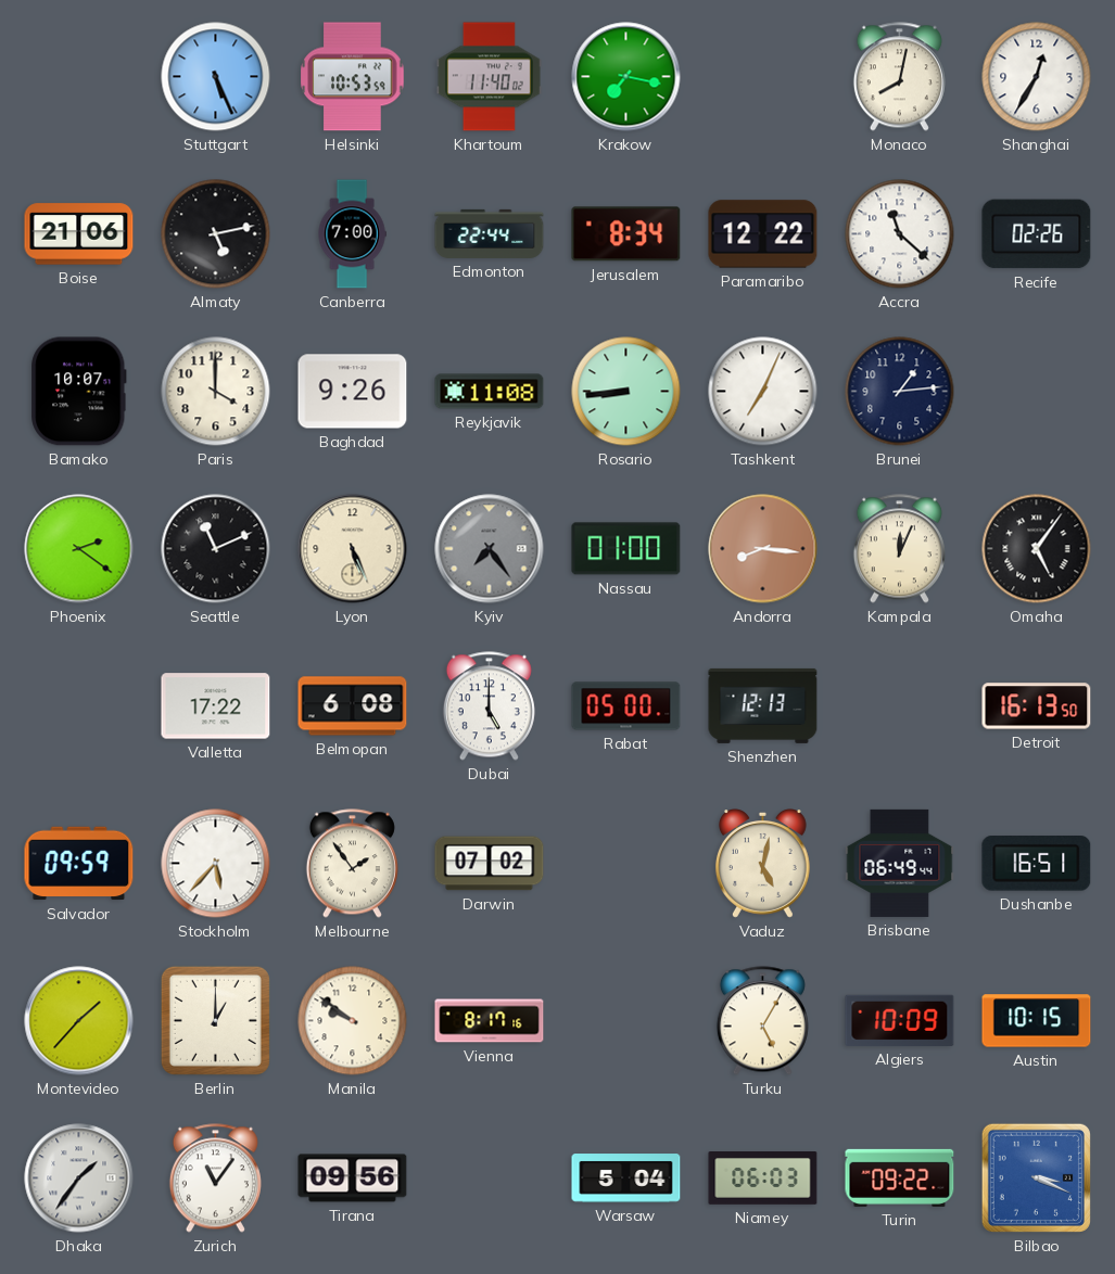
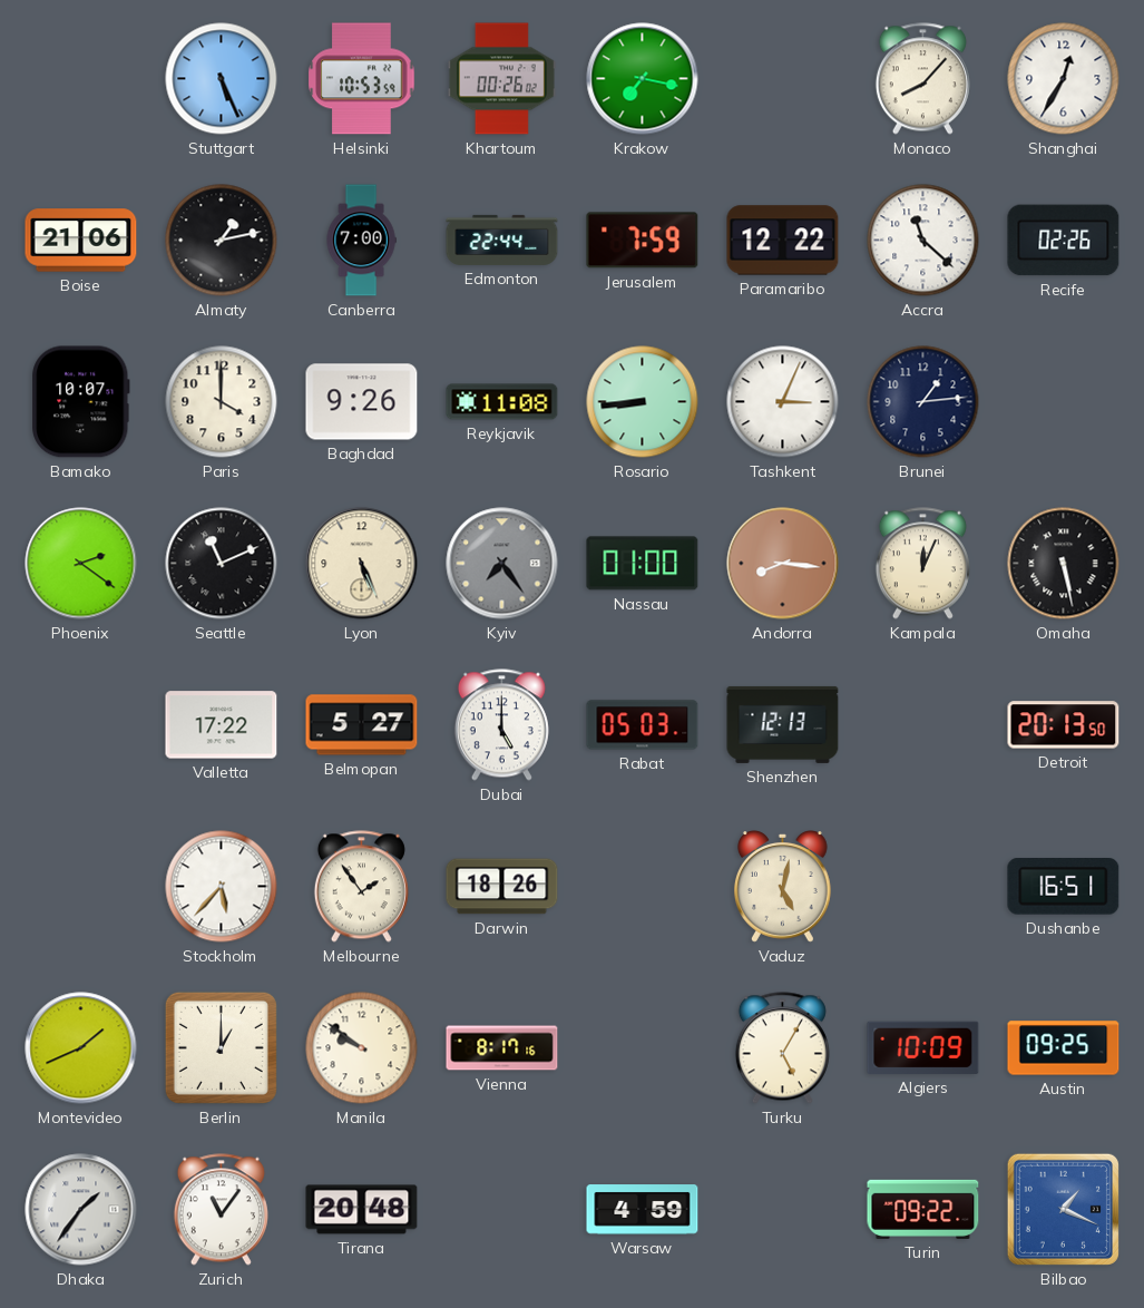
Khartoum: 11:40 -> 00:26 (501, 79)
Monaco: 8:02 -> 8:07 (922, 79)
Almaty: 5:13 -> 1:13 (222, 241)
Jerusalem: 8:34 -> 7:59 (643, 241)
Tashkent: 7:04 -> 3:04 (783, 402)
Omaha: 5:06 -> 5:28 (1064, 564)
Belmopan: 6:08 -> 5:27 (362, 725)
Rabat: 05:00 -> 05:03 (643, 725)
Detroit: 16:13 -> 20:13 (1064, 725)
Salvador: 09:59 -> none (79, 864)
Darwin: 07:02 -> 18:26 (502, 887)
Brisbane: 06:49 -> none (900, 863)
Montevideo: 1:37 -> 1:41 (81, 1048)
Austin: 10:15 -> 09:25 (1064, 1048)
Tirana: 09:56 -> 20:48 (362, 1210)
Warsaw: 5:04 -> 4:59 (643, 1210)
Niamey: 06:03 -> none (763, 1179)
Bilbao: 3:19 -> 1:19 (1063, 1209)
